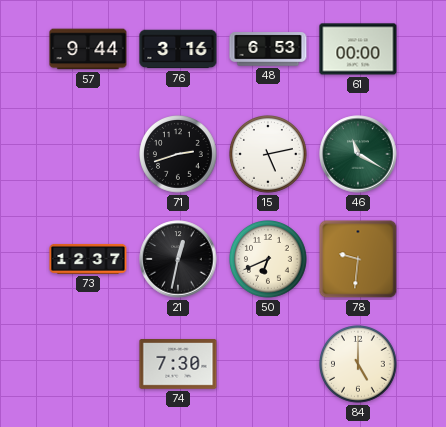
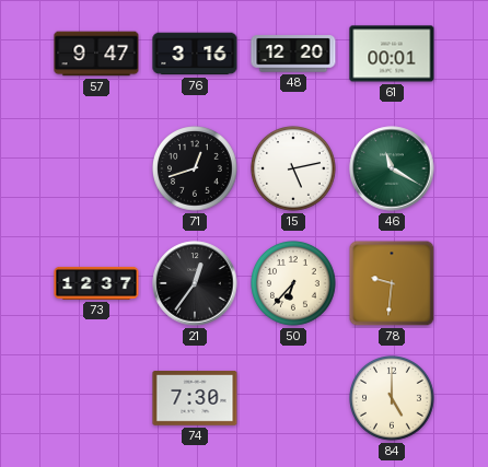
57: 9:44 -> 9:47 (96, 54)
48: 6:53 -> 12:20 (293, 54)
61: 00:00 -> 00:01 (392, 54)
71: 2:42 -> 12:42 (196, 170)
21: 12:32 -> 12:36 (195, 283)
50: 6:41 -> 6:37 (294, 284)
